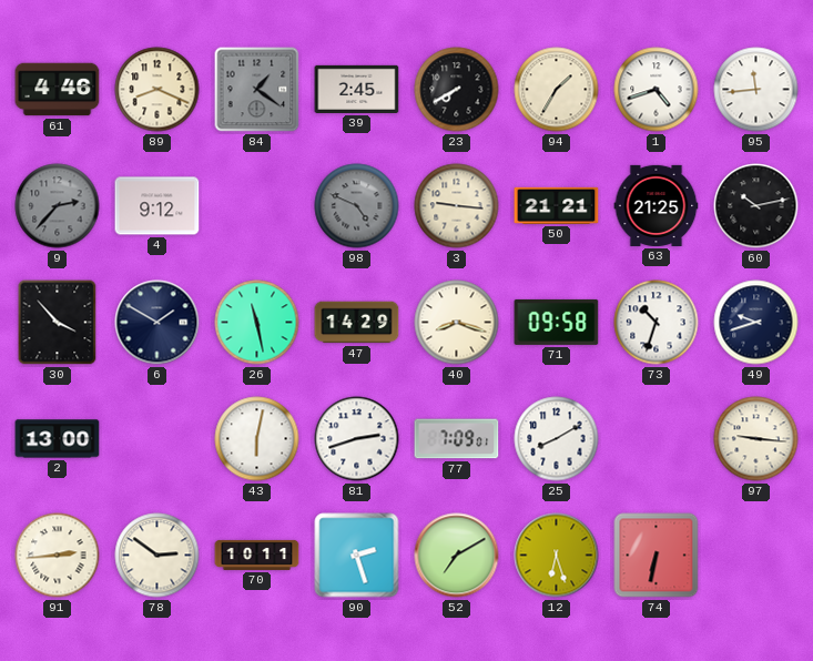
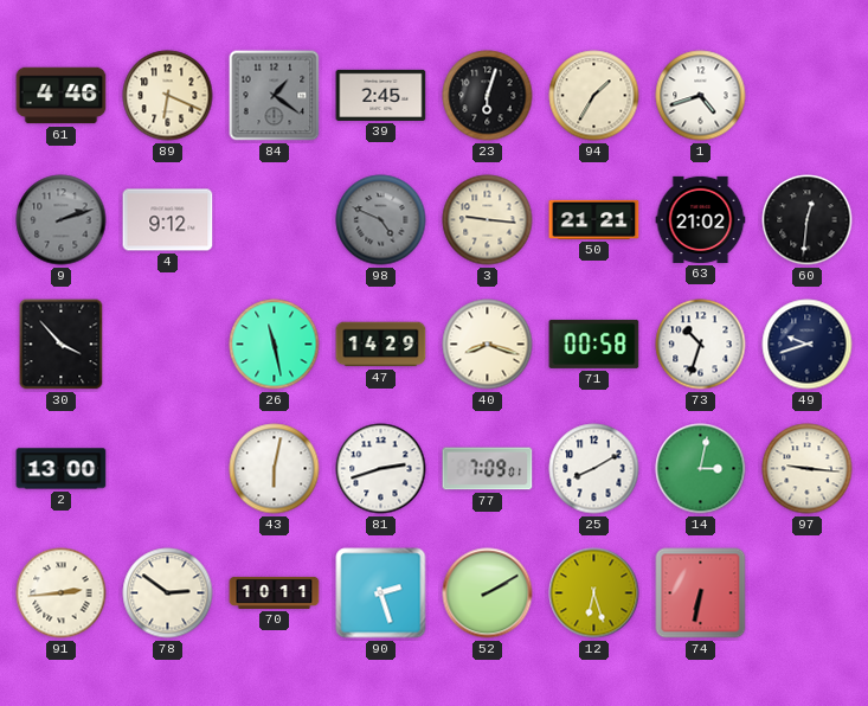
89: 8:19 -> 6:19 (168, 96)
23: 7:40 -> 6:03 (488, 96)
95: 11:44 -> none (756, 90)
9: 2:37 -> 2:12 (62, 220)
63: 21:25 -> 21:02 (701, 219)
60: 10:13 -> 12:31 (808, 220)
6: 1:50 -> none (157, 323)
71: 09:58 -> 00:58 (594, 344)
14: none -> 3:02 (701, 469)
52: 7:10 -> 2:10 (488, 593)
